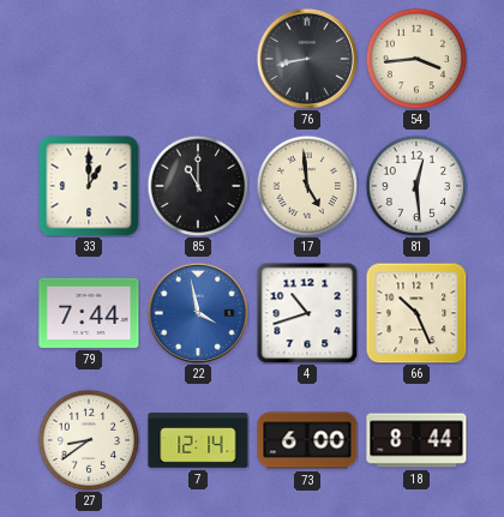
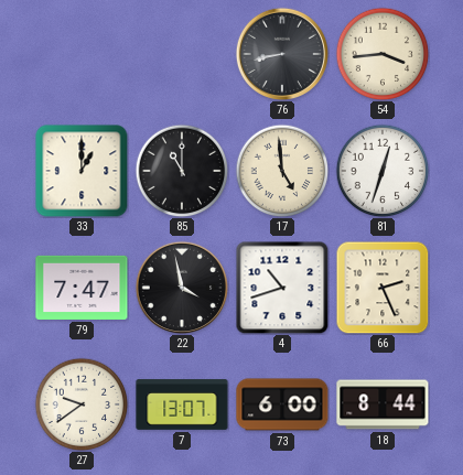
81: 12:29 -> 12:33 (383, 171)
79: 7:44 -> 7:47 (82, 288)
22 dial: blue -> black (181, 287)
66: 10:26 -> 2:26 (383, 288)
27: 8:39 -> 9:39 (82, 404)
7: 12:14 -> 13:07 (182, 404)
